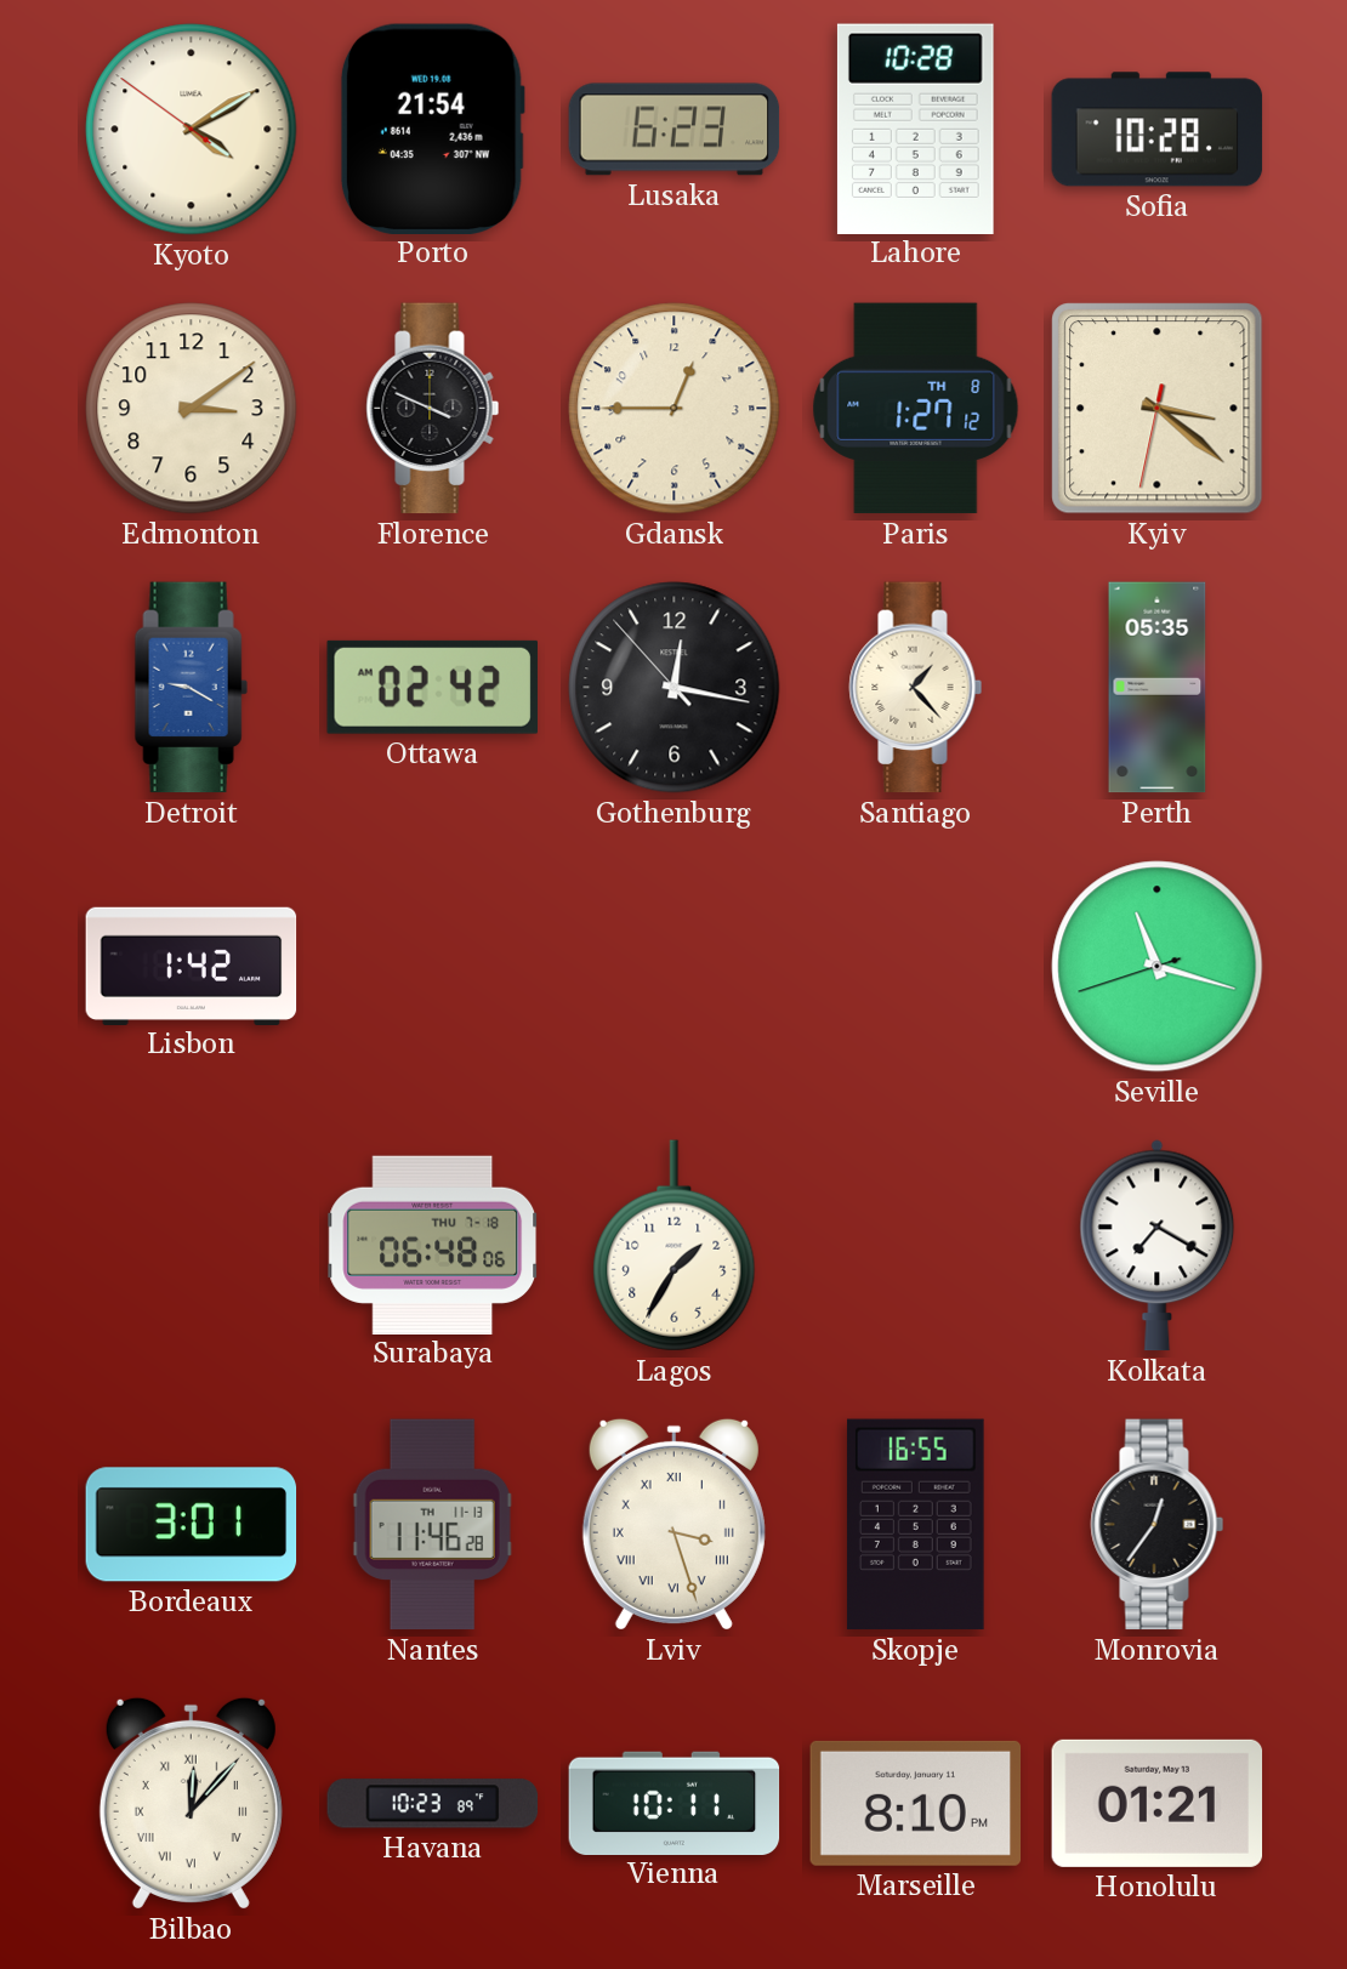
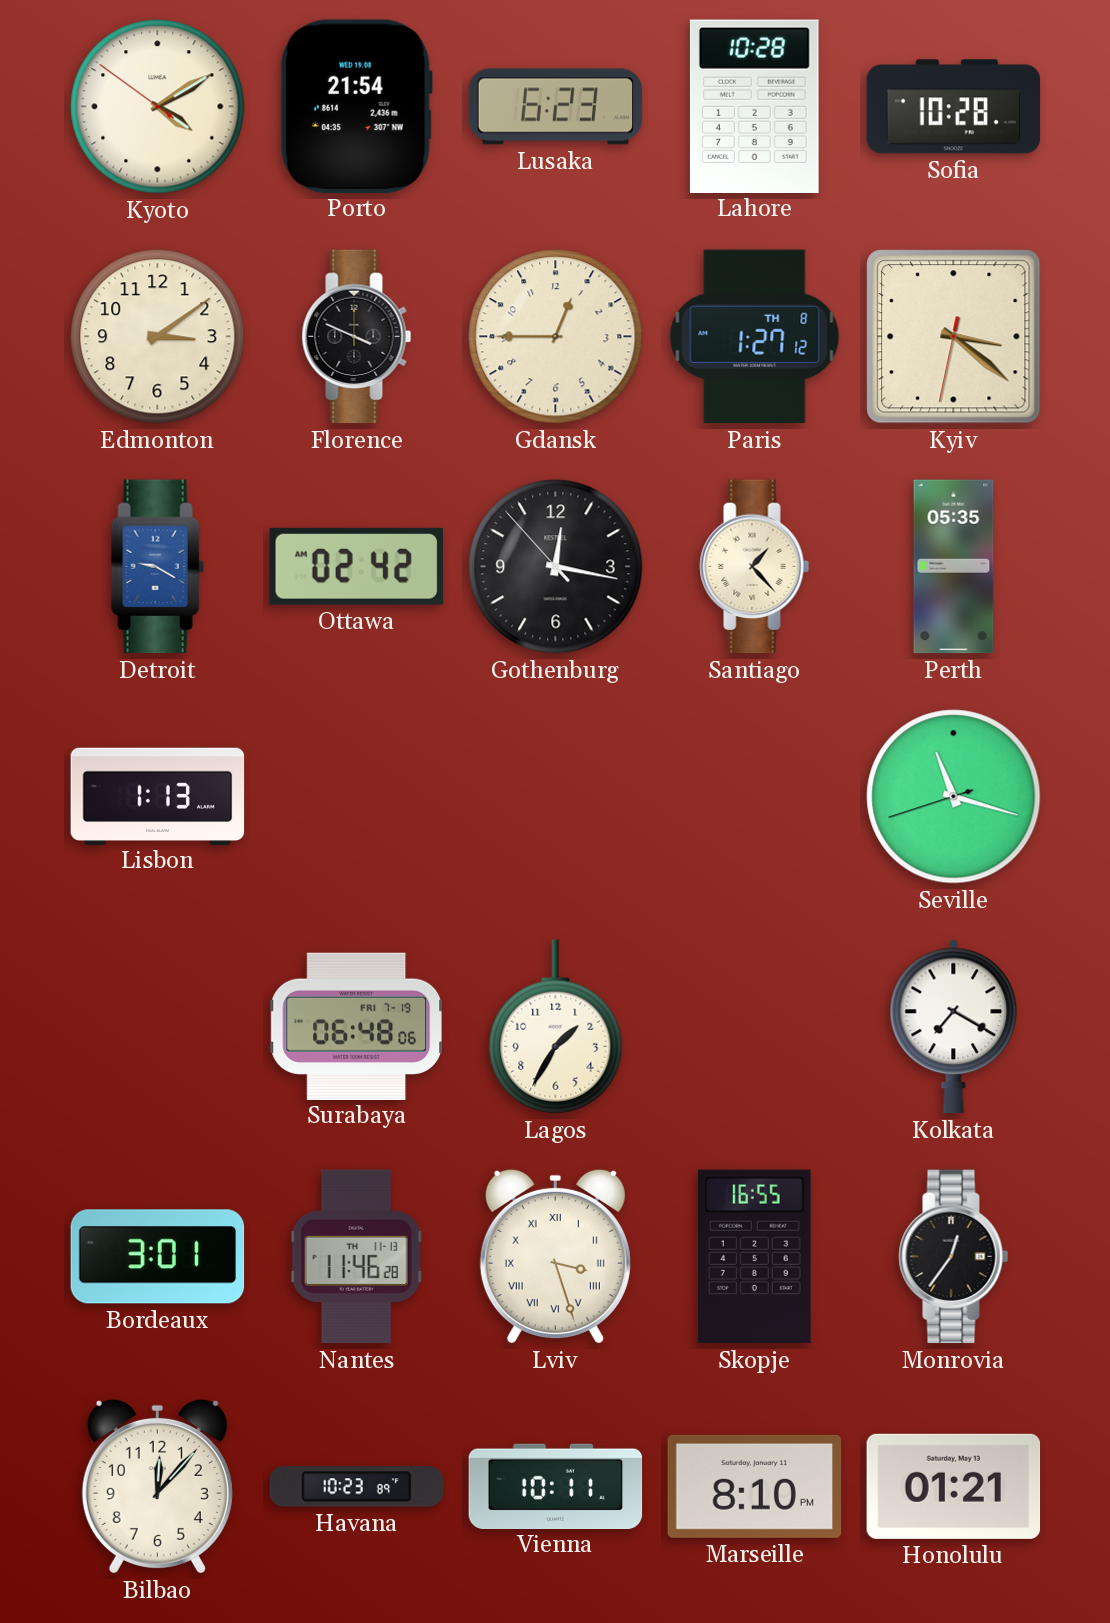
Lisbon: 1:42 -> 1:13 (158, 796)
Surabaya date: THU 7-18 -> FRI 7-19 (357, 1026)
Bilbao numerals: Roman -> Arabic (157, 1486)
